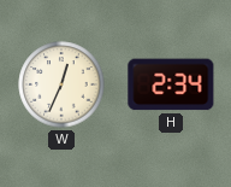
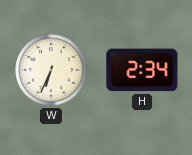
W: 12:34 -> 6:34 (51, 70)
